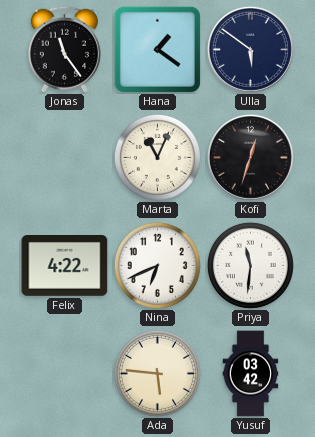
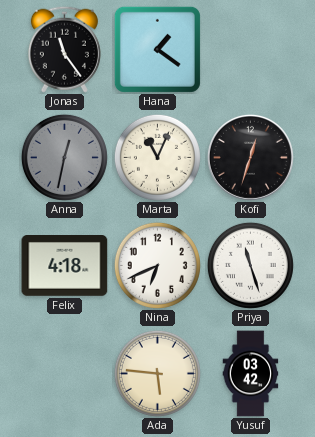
Ulla: 5:51 -> none (250, 49)
Anna: none -> 12:32 (64, 157)
Felix: 4:22 -> 4:18 (65, 266)
Priya: 11:31 -> 11:27 (250, 265)
